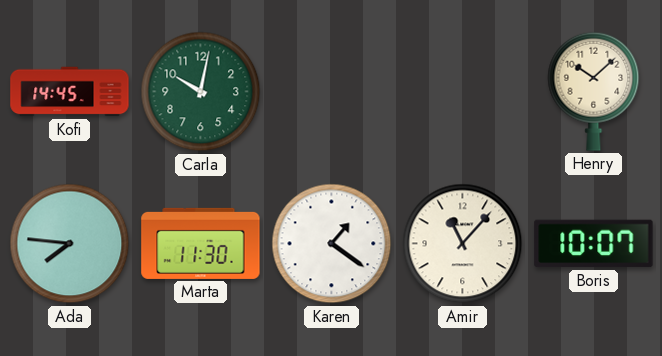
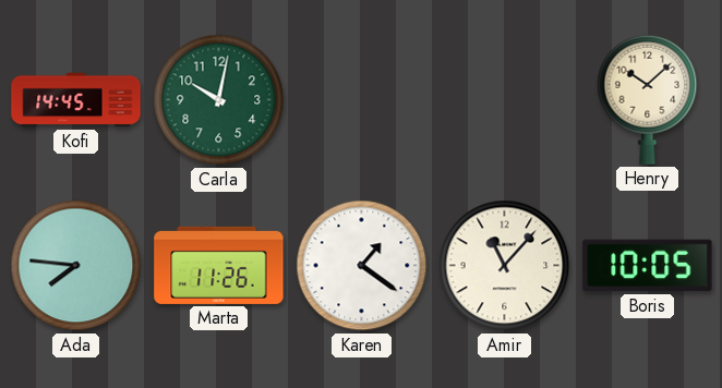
Marta: 11:30 -> 11:26 (219, 265)
Boris: 10:07 -> 10:05 (648, 266)
